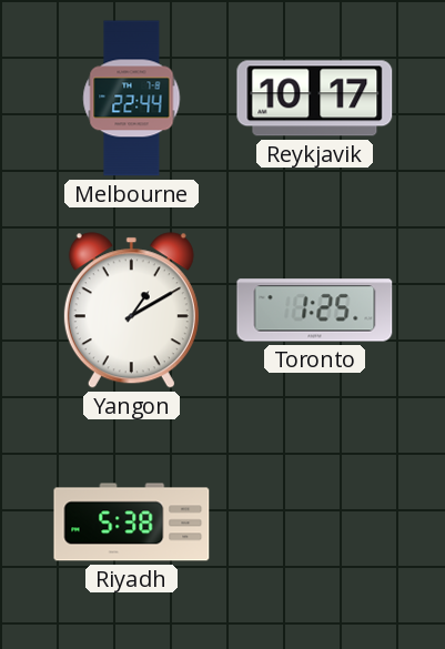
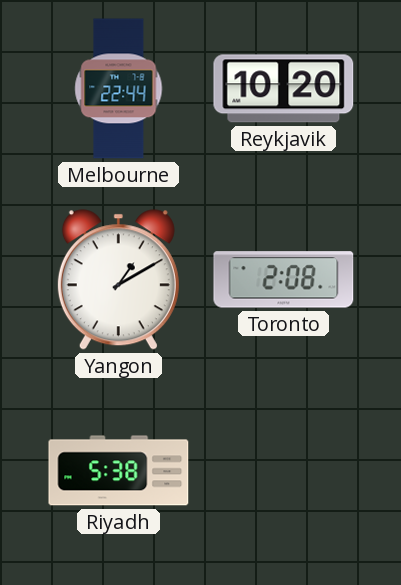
Reykjavik: 10:17 -> 10:20 (284, 89)
Toronto: 1:25 -> 2:08 (284, 280)
